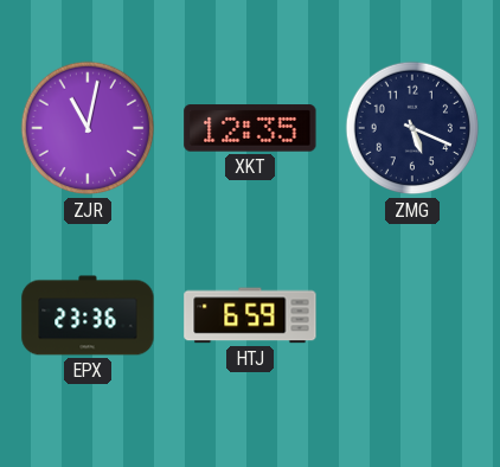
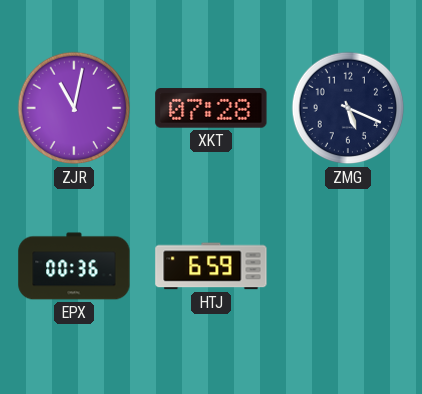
XKT: 12:35 -> 07:28 (211, 108)
EPX: 23:36 -> 00:36 (74, 266)
